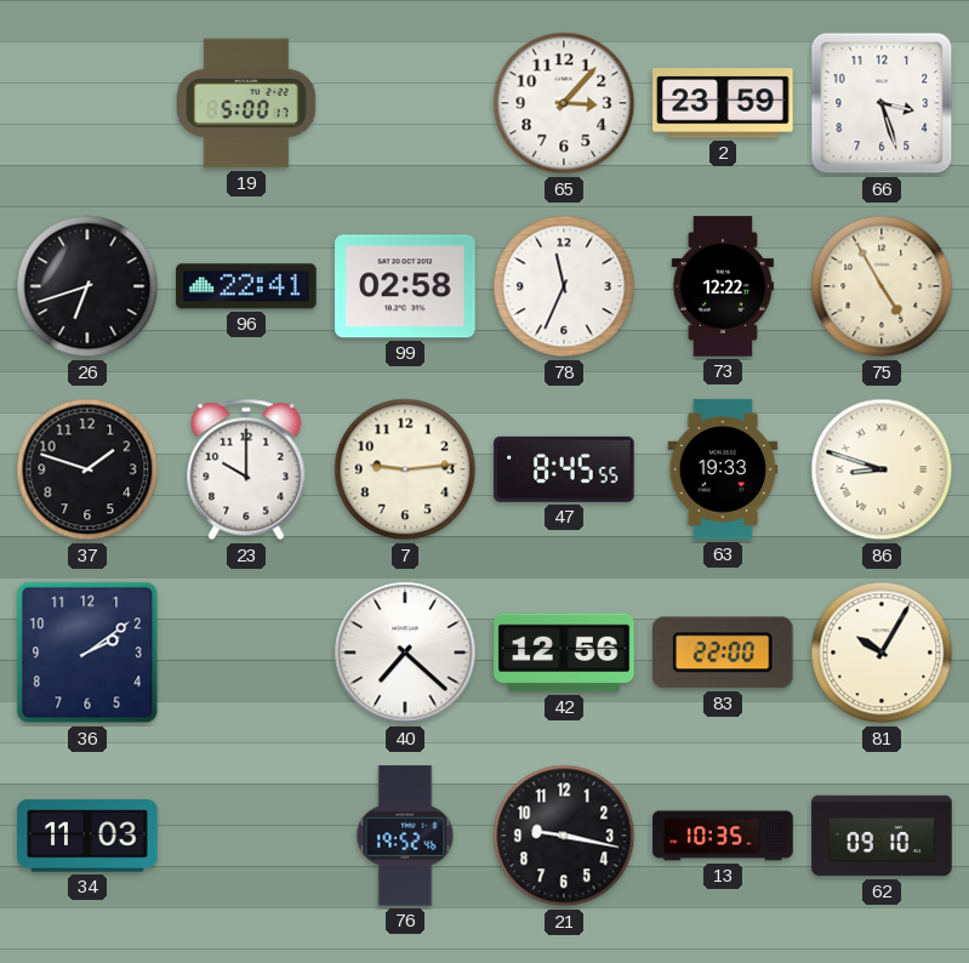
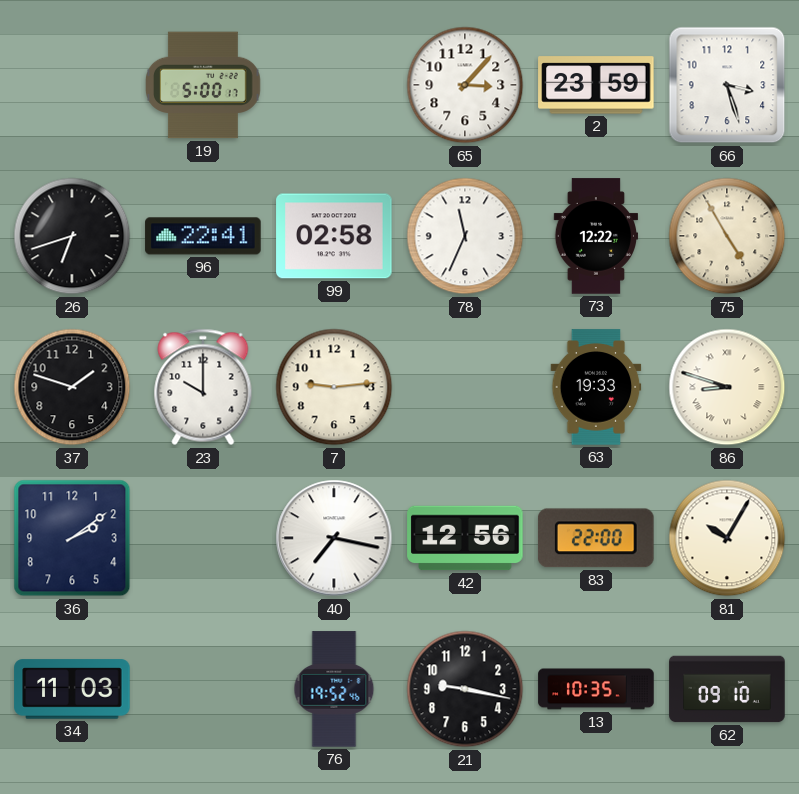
47: 8:45 -> none (564, 469)
40: 7:22 -> 7:17 (334, 538)
